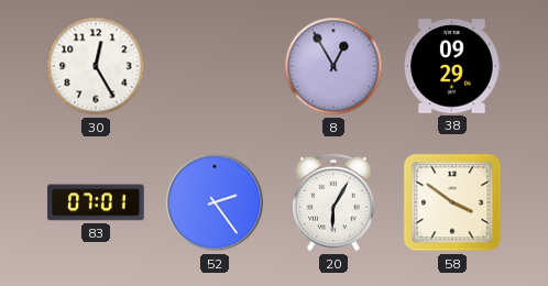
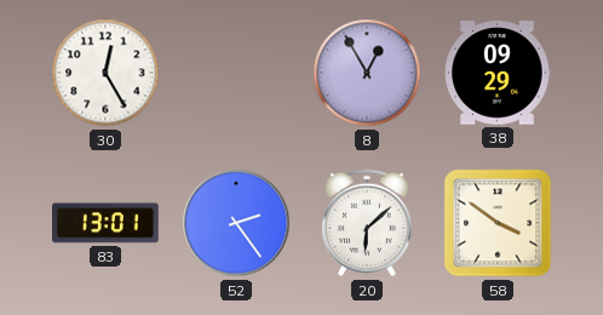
83: 07:01 -> 13:01 (105, 223)
20: 6:05 -> 6:08 (367, 223)
